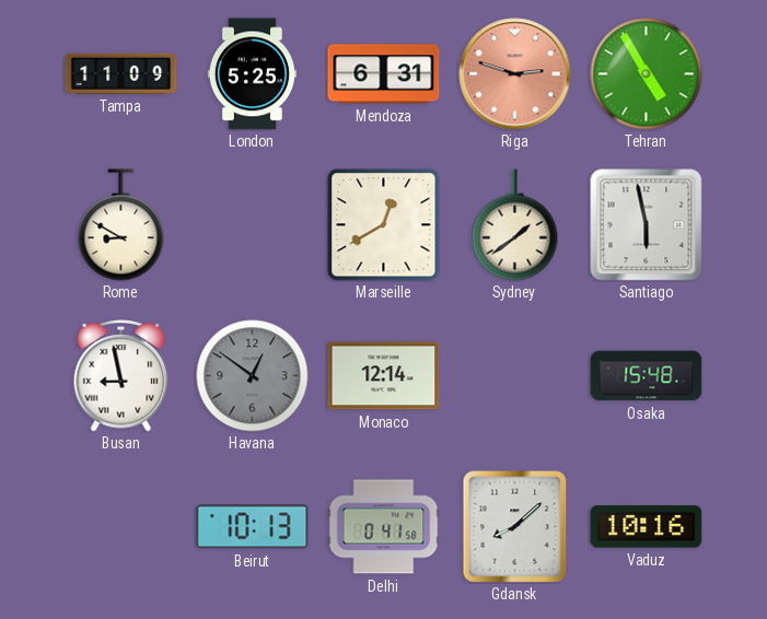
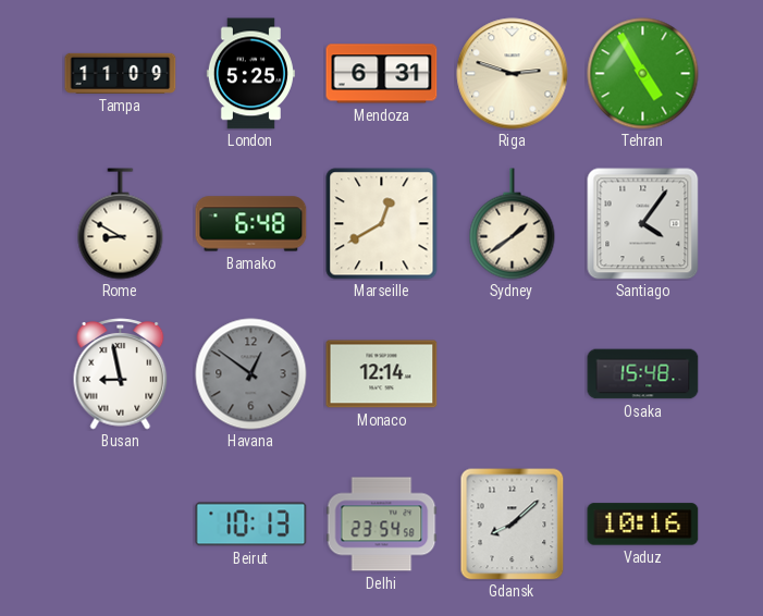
Riga dial: salmon -> cream (513, 74)
Bamako: none -> 6:48 (251, 224)
Santiago: 5:58 -> 4:06 (643, 224)
Delhi: 0:41 -> 23:54 (382, 525)
